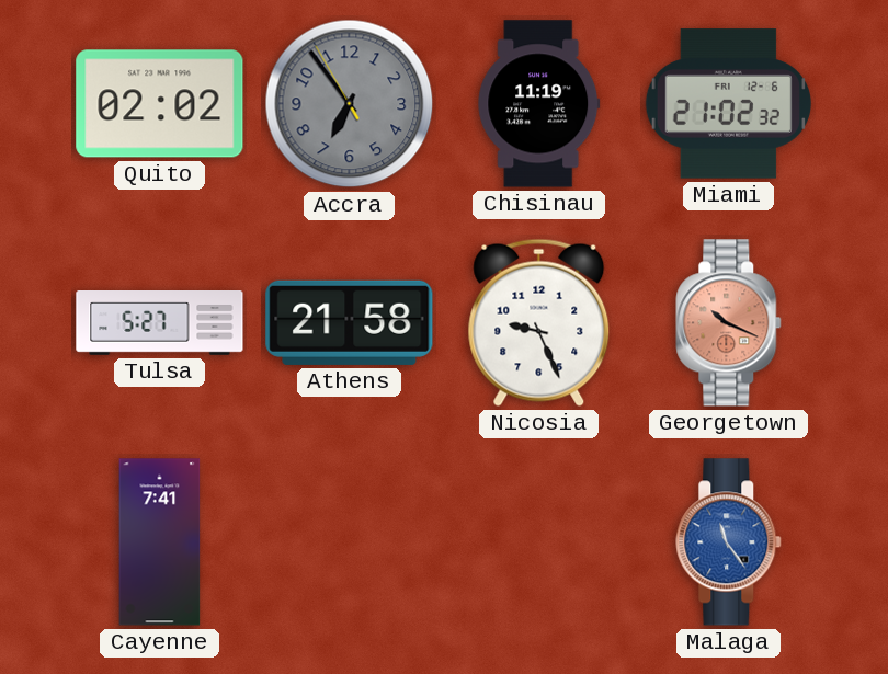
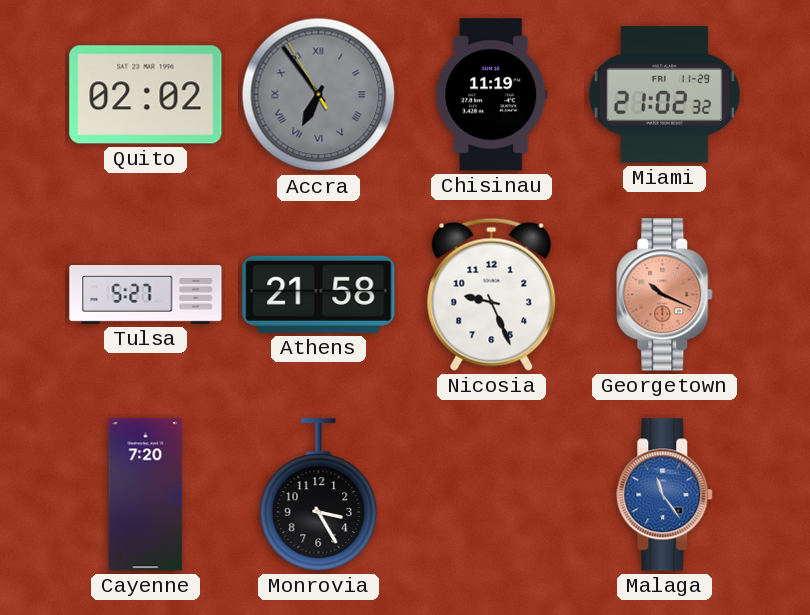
Accra numerals: Arabic -> Roman (319, 95)
Miami date: FRI 12-6 -> FRI 11-29 (664, 95)
Cayenne: 7:41 -> 7:20 (146, 495)
Monrovia: none -> 3:25 (319, 495)
